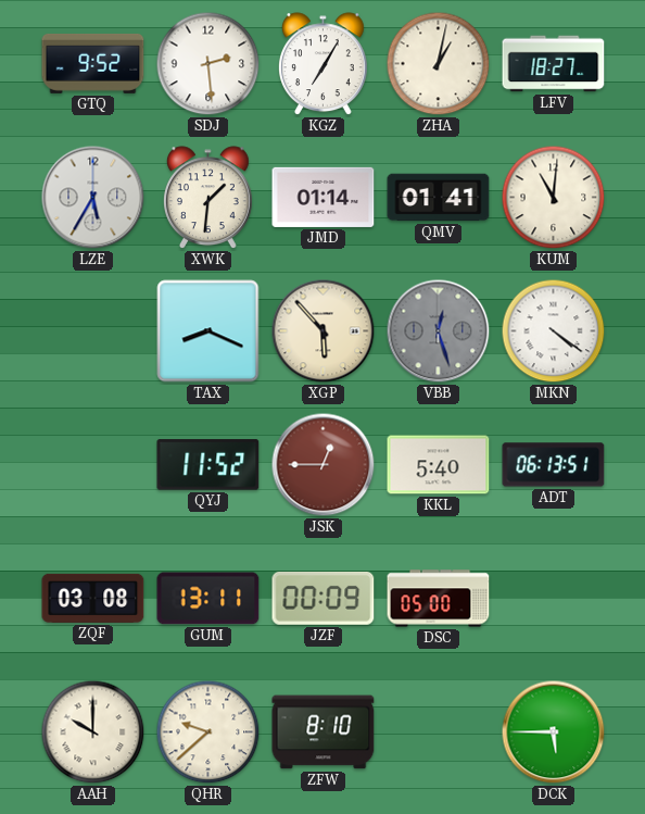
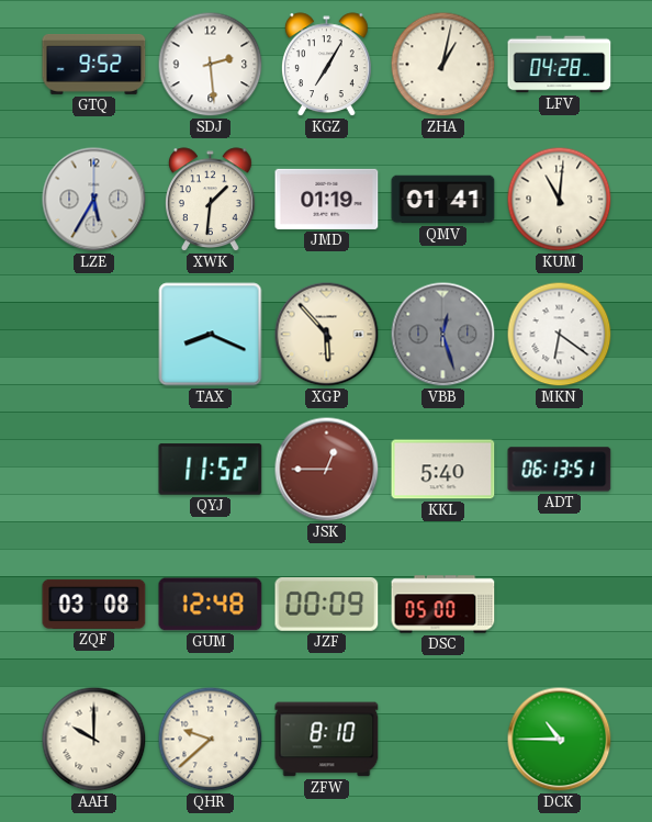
LFV: 18:27 -> 04:28 (560, 65)
JMD: 01:14 -> 01:19 (327, 199)
MKN: 4:21 -> 6:21 (560, 335)
GUM: 13:11 -> 12:48 (211, 605)
DCK: 5:45 -> 10:45 (560, 740)
